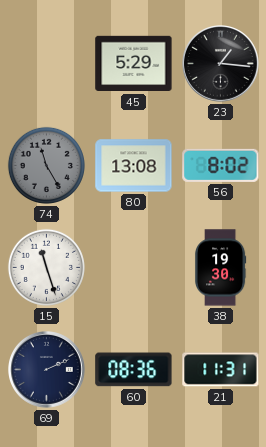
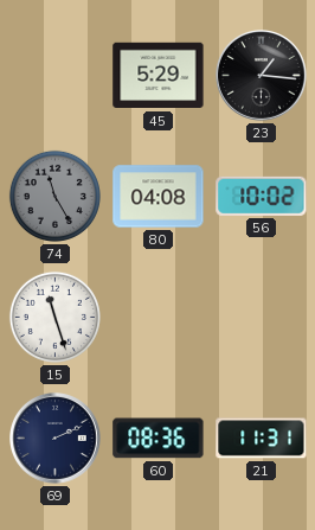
80: 13:08 -> 04:08 (159, 197)
56: 8:02 -> 10:02 (262, 196)
38: 19:30 -> none (220, 268)
